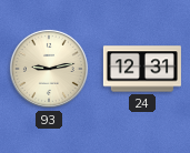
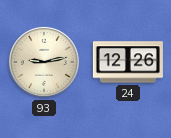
24: 12:31 -> 12:26 (128, 62)
